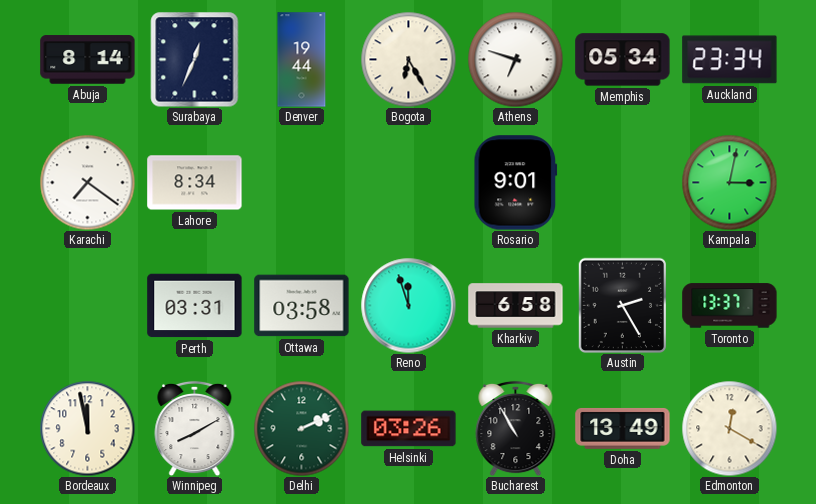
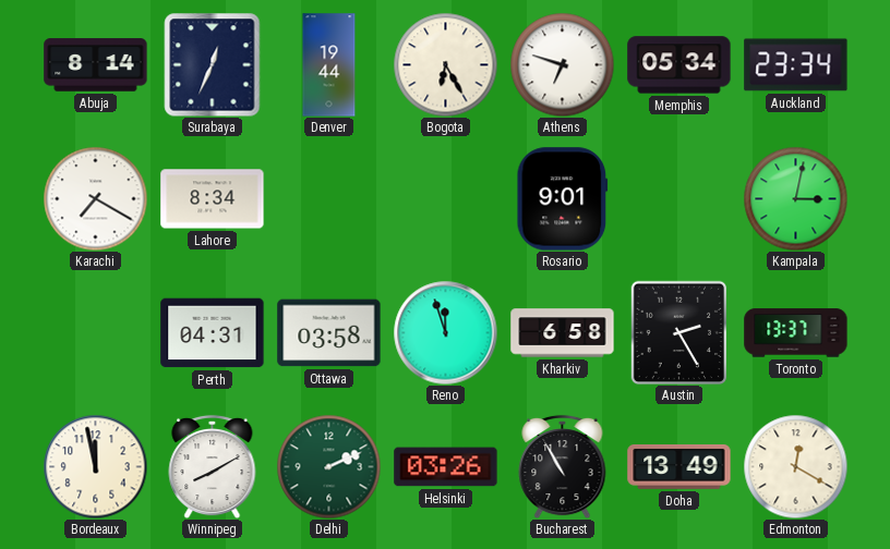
Karachi: 7:21 -> 7:20 (95, 198)
Perth: 03:31 -> 04:31 (213, 333)
